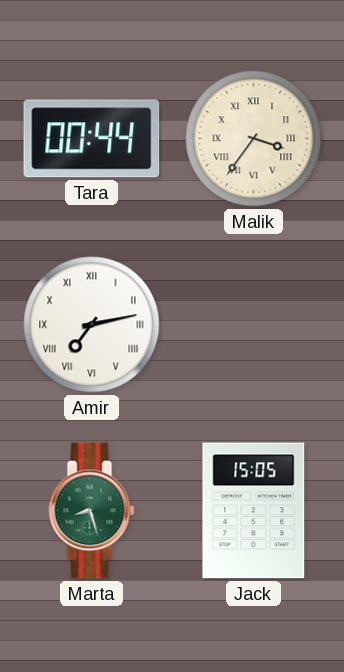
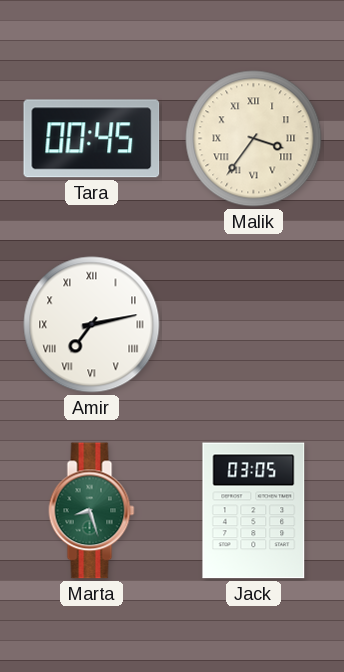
Tara: 00:44 -> 00:45 (92, 139)
Jack: 15:05 -> 03:05 (254, 511)
